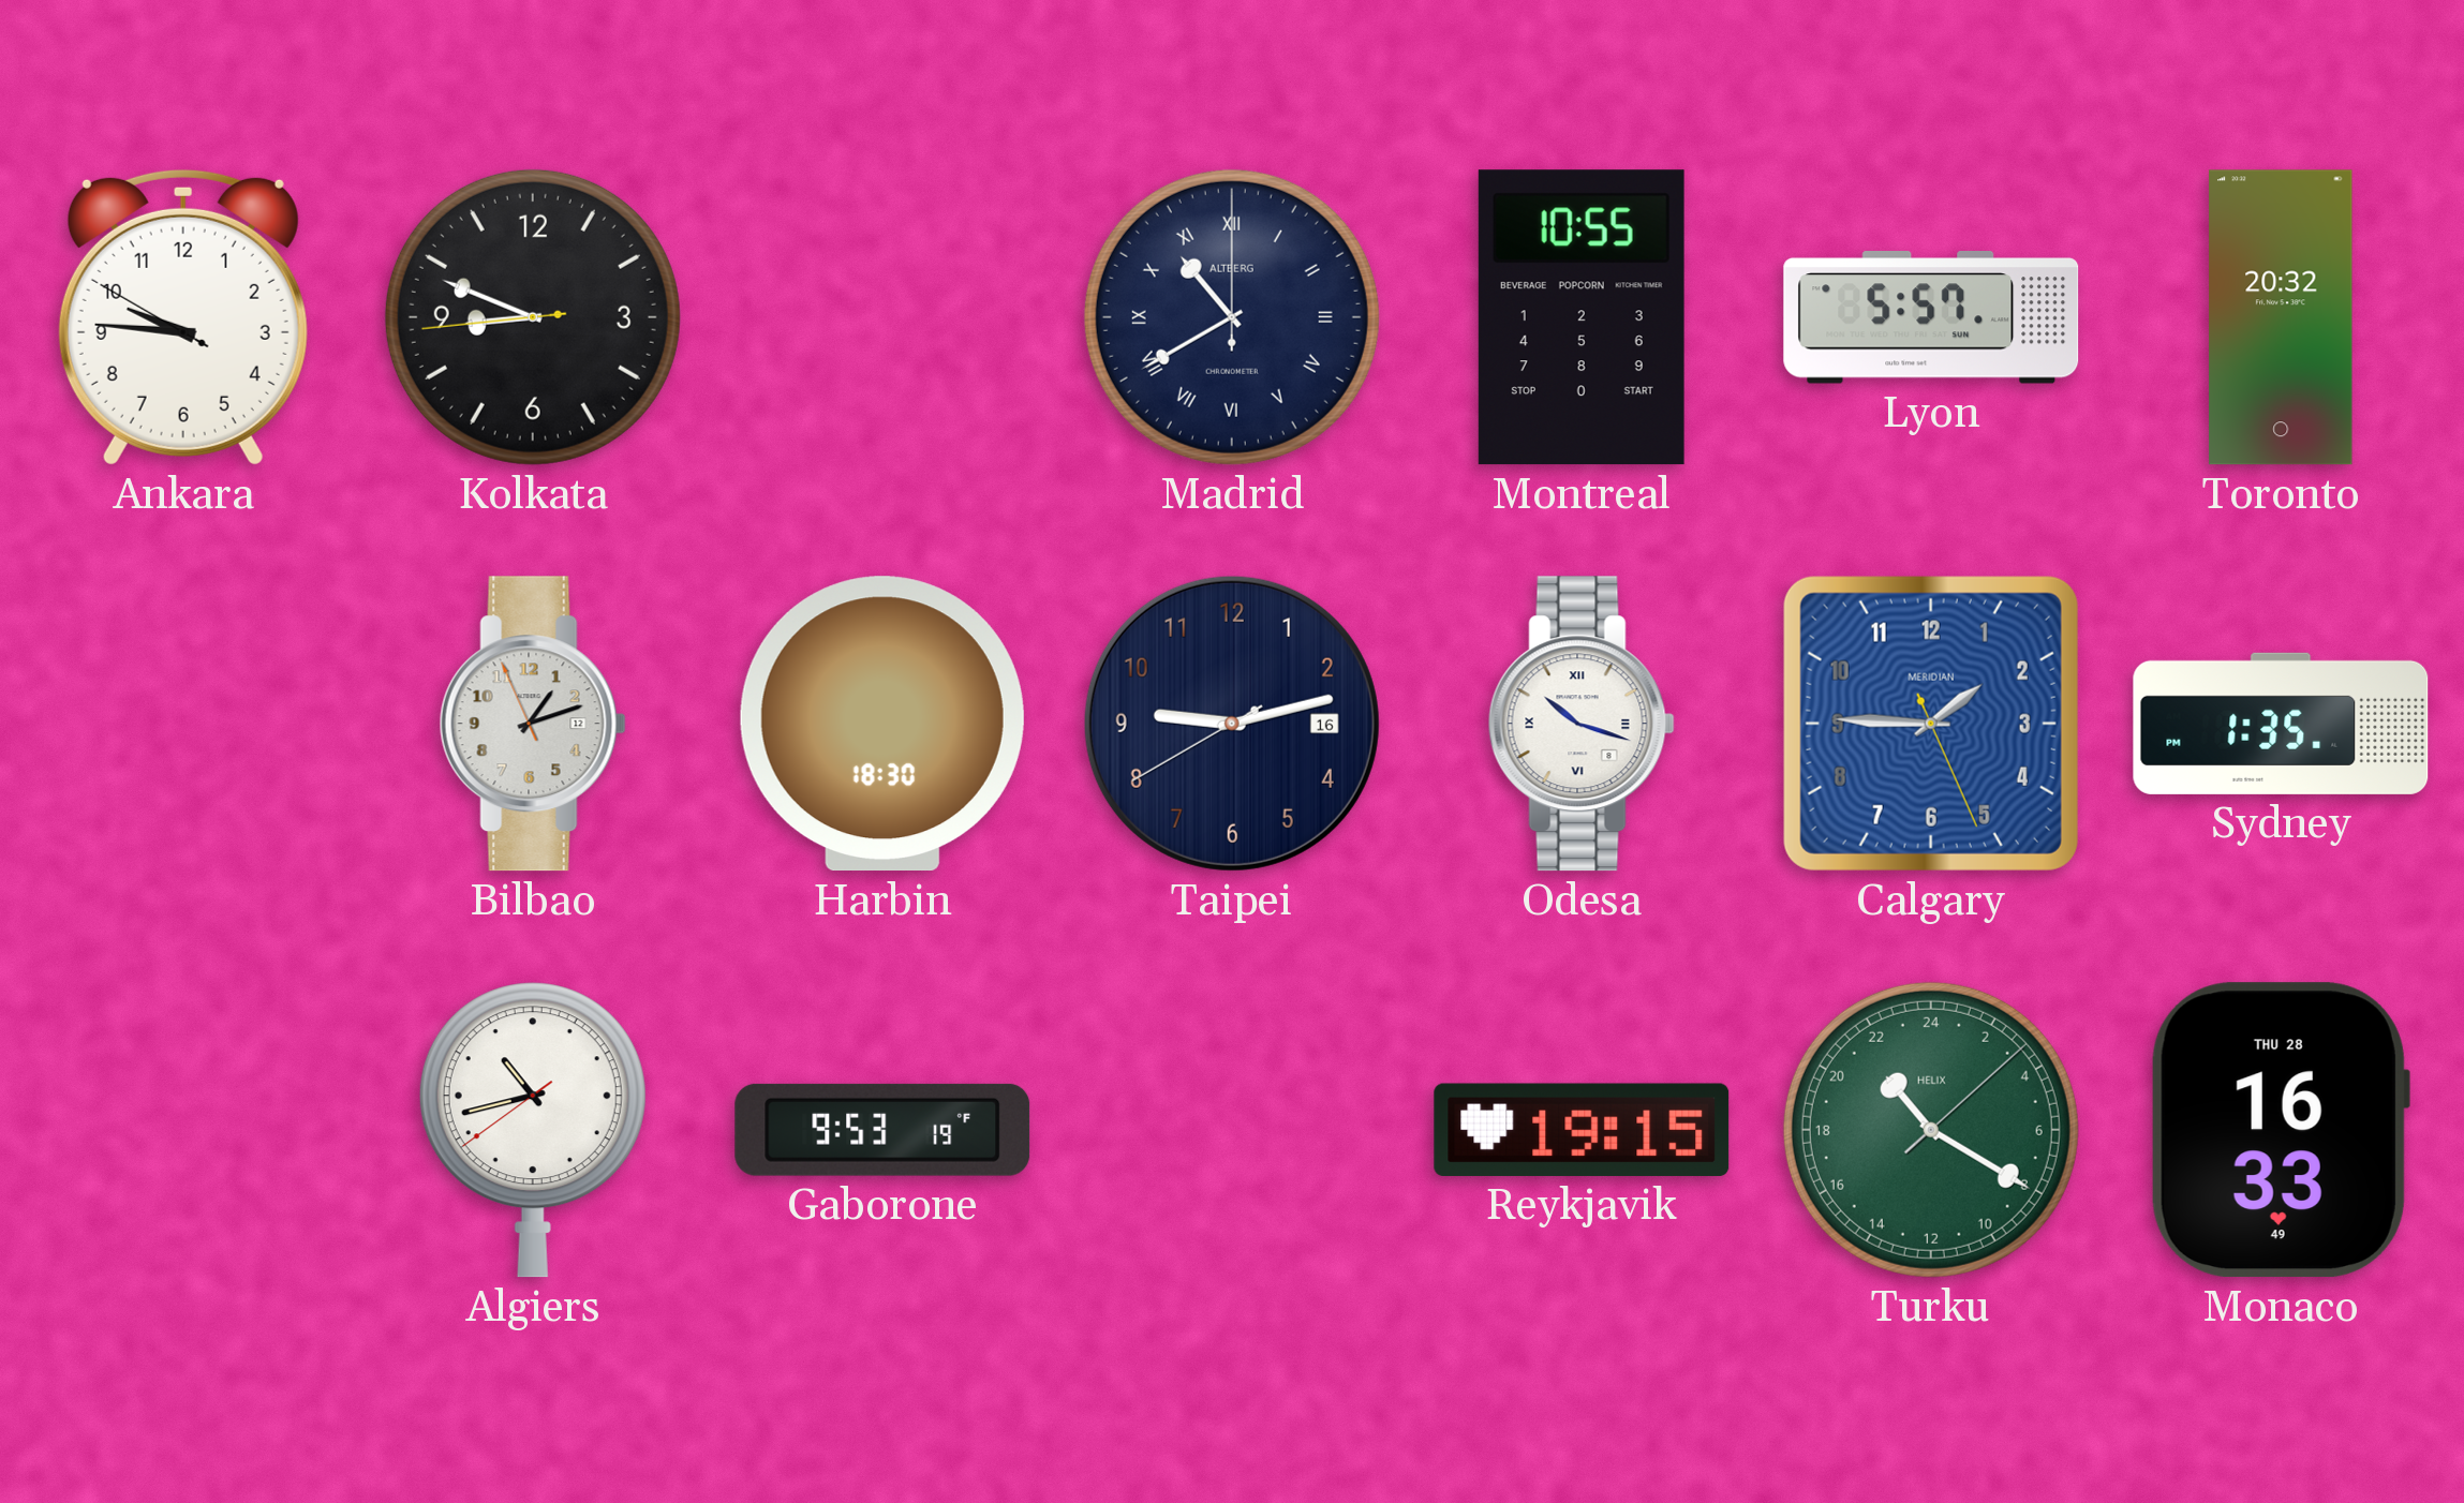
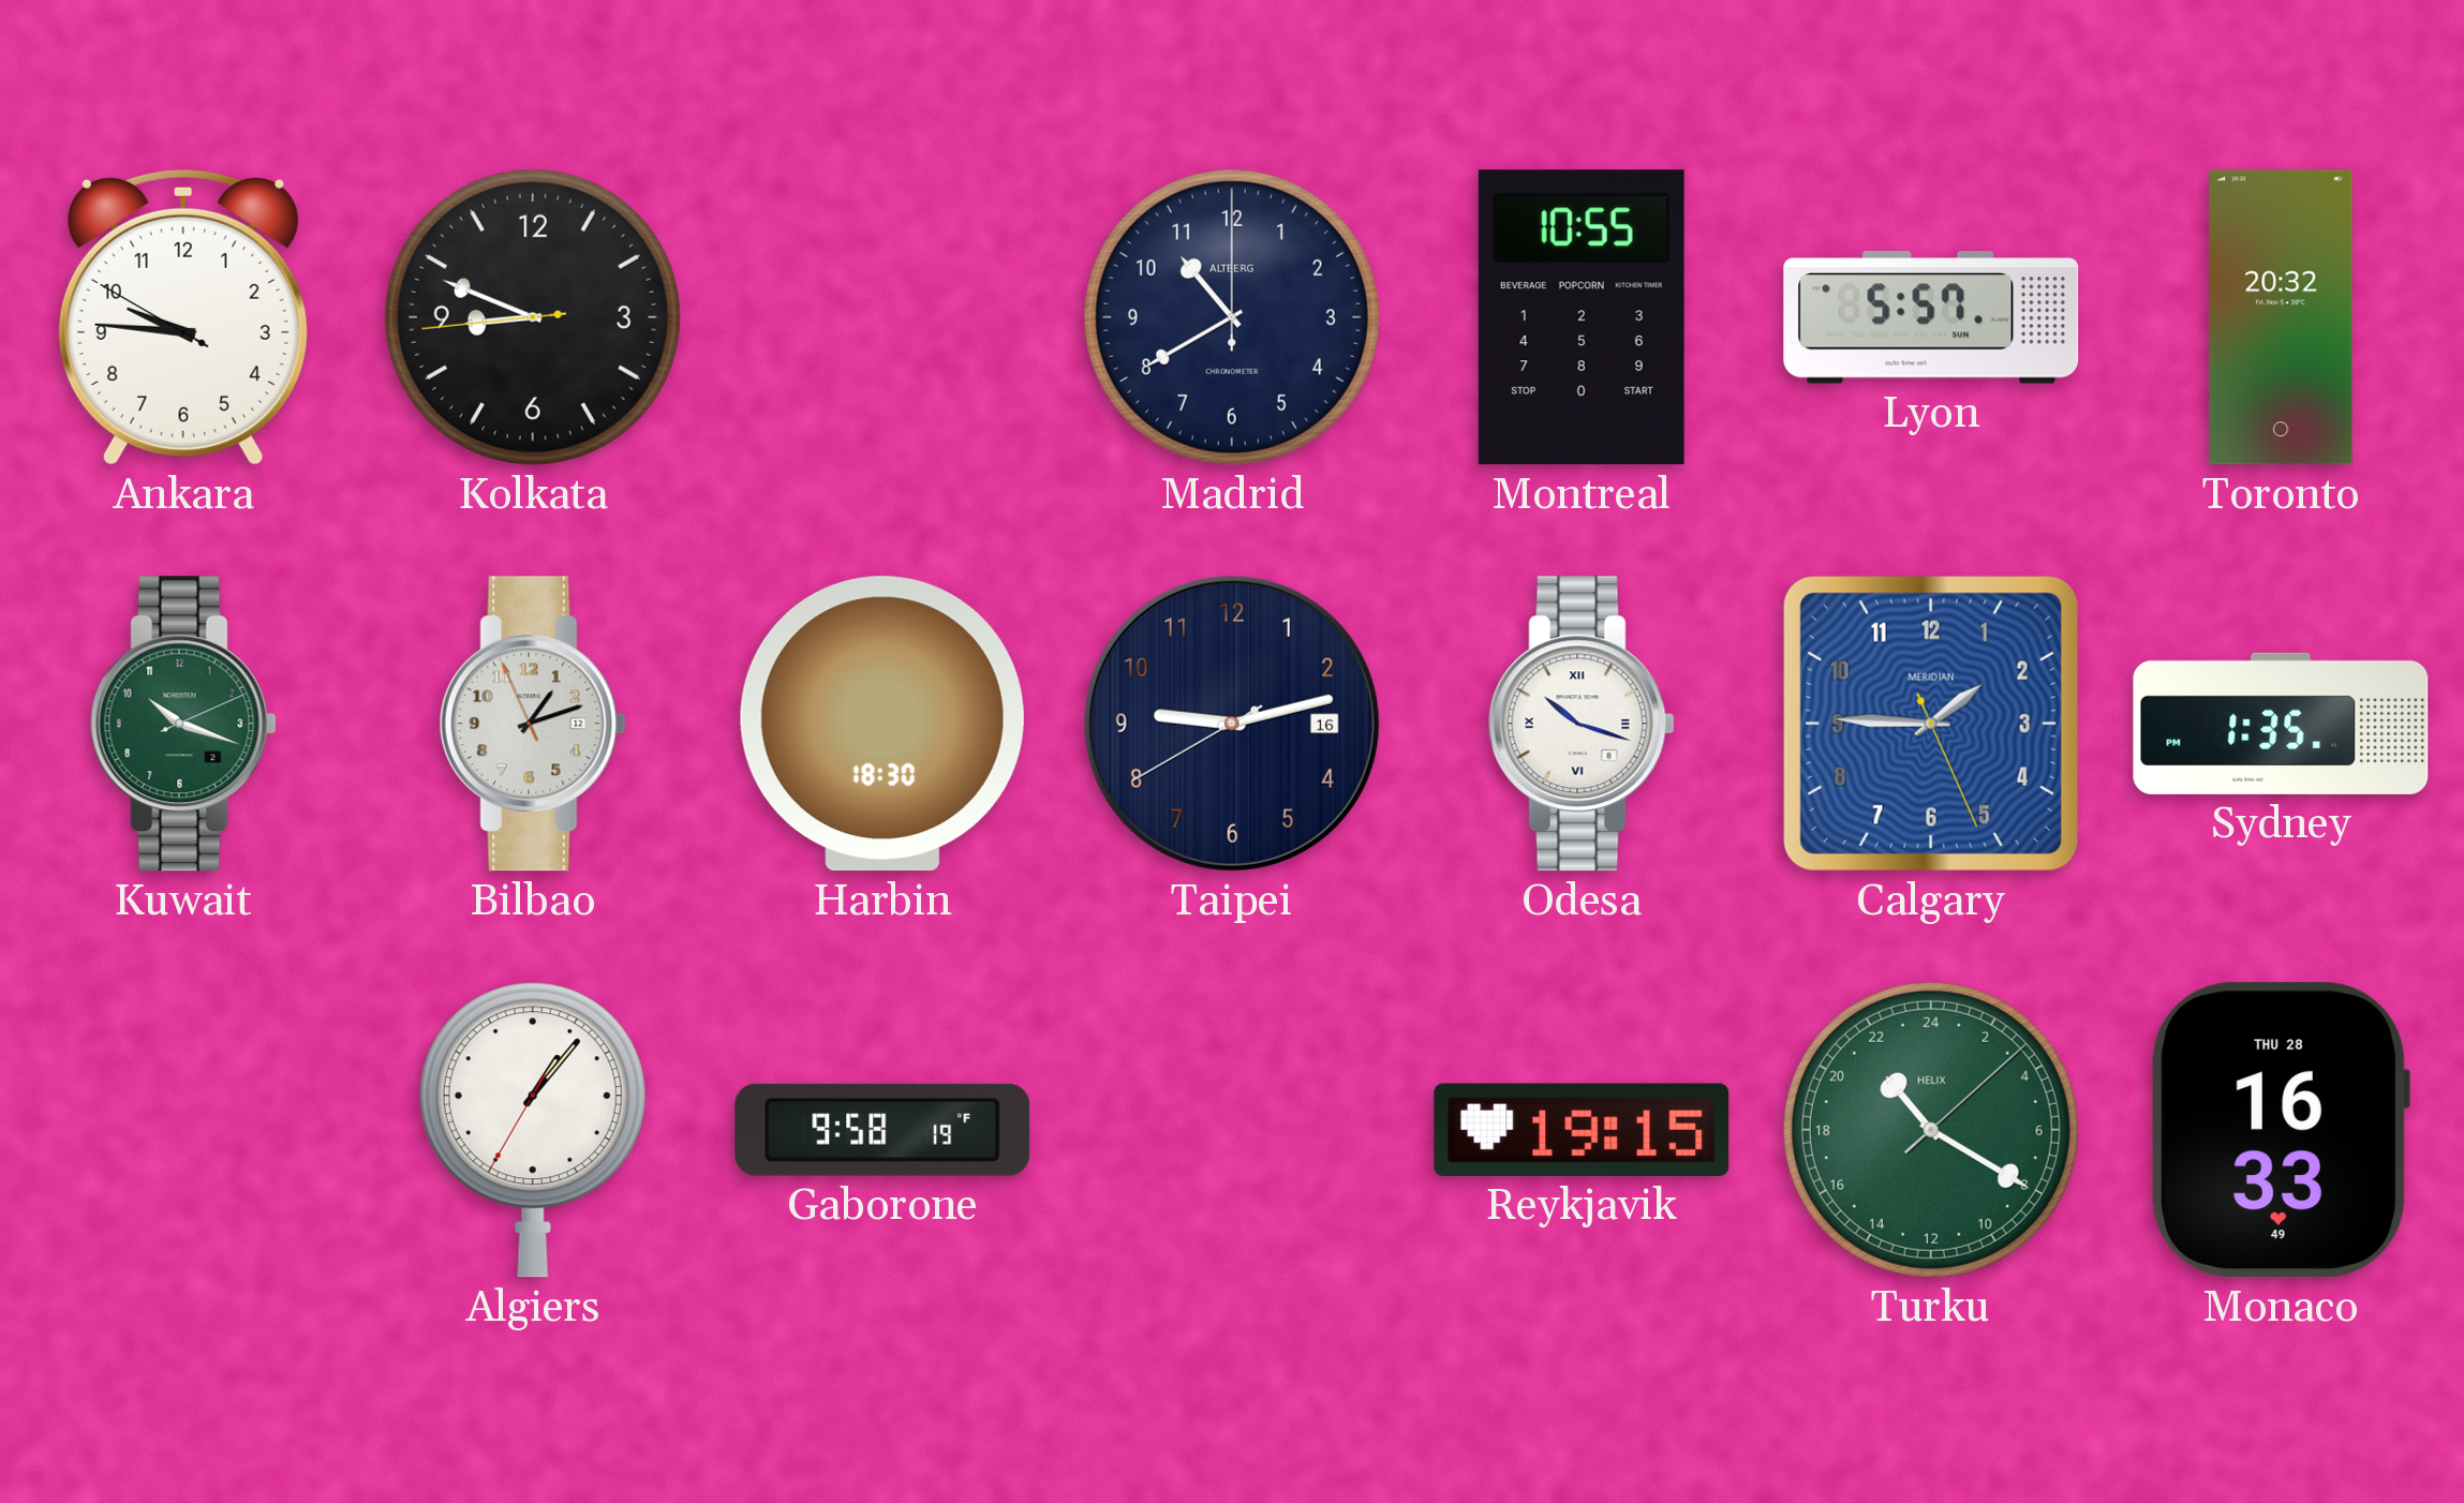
Madrid numerals: Roman -> Arabic (1232, 317)
Kuwait: none -> 10:18 (183, 724)
Algiers: 10:42 -> 1:06 (533, 1130)
Gaborone: 9:53 -> 9:58 (882, 1130)
